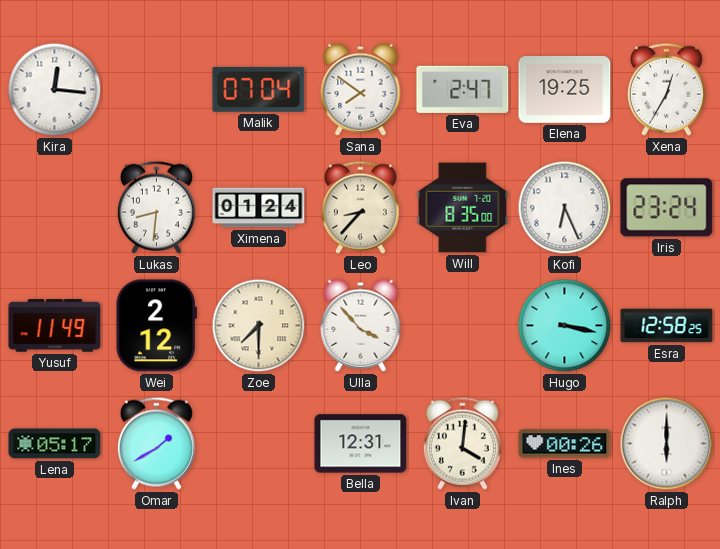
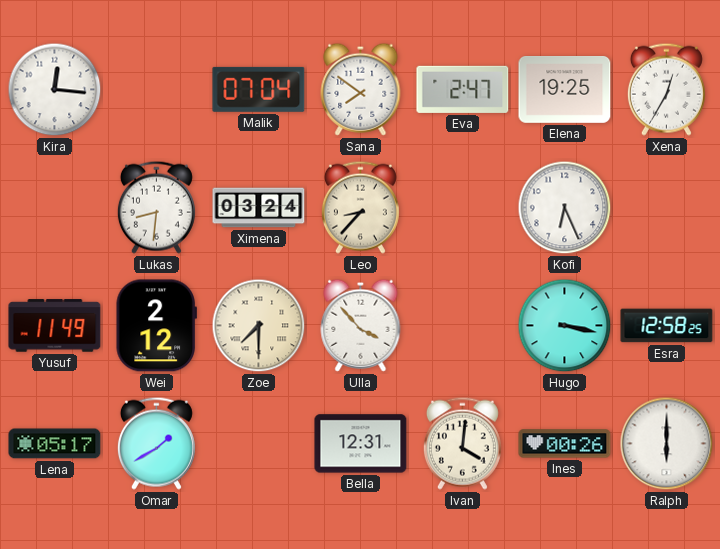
Ximena: 01:24 -> 03:24 (259, 208)
Will: 8:35 -> none (463, 208)
Iris: 23:24 -> none (667, 208)
